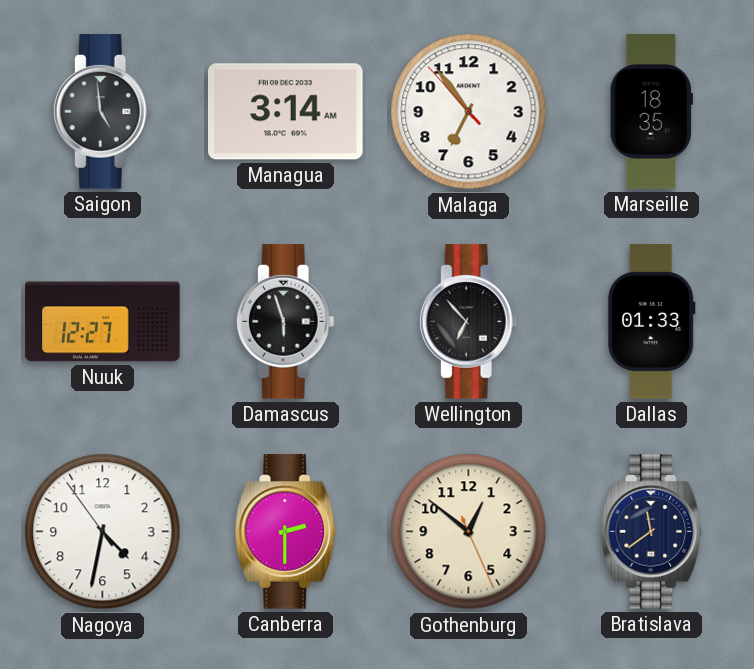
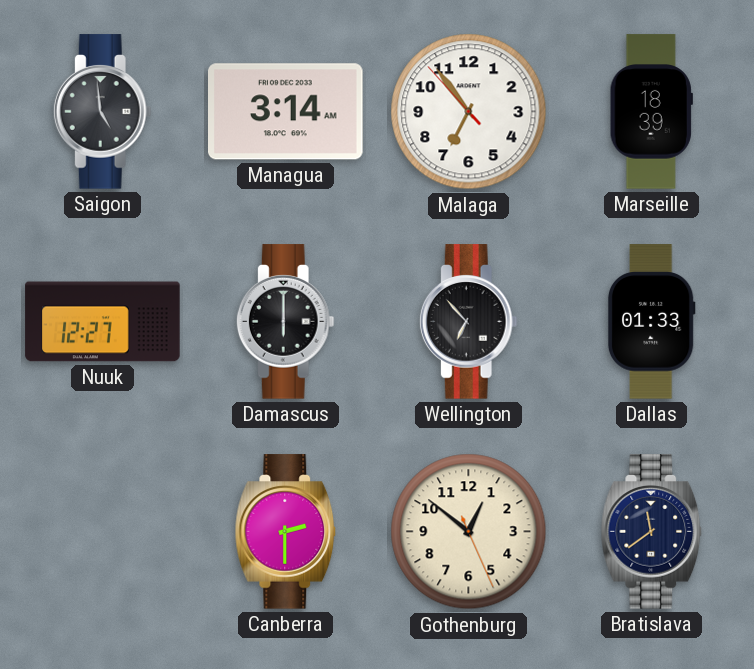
Marseille: 18:35 -> 18:39 (651, 112)
Damascus: 5:57 -> 6:00 (285, 322)
Nagoya: 4:31 -> none (103, 532)
